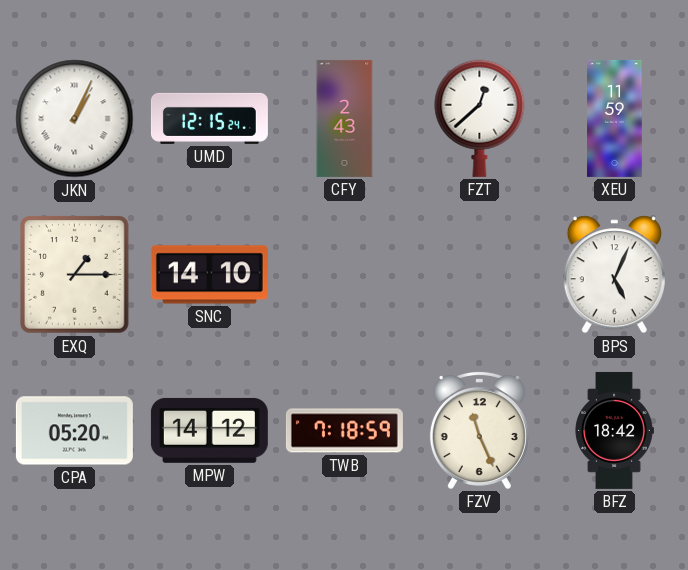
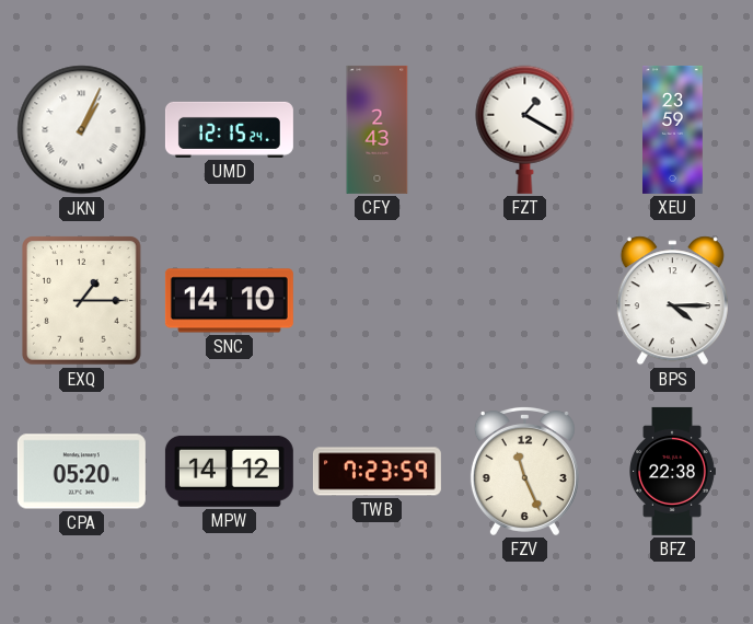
FZT: 12:38 -> 1:20 (525, 129)
XEU: 11:59 -> 23:59 (673, 129)
BPS: 5:04 -> 4:15 (672, 301)
TWB: 7:18 -> 7:23 (376, 472)
BFZ: 18:42 -> 22:38 (672, 471)
